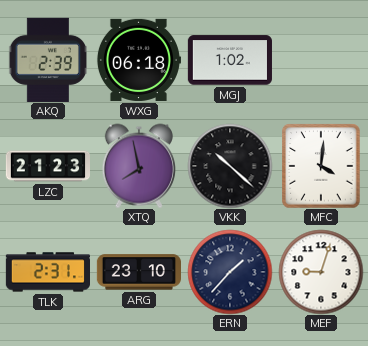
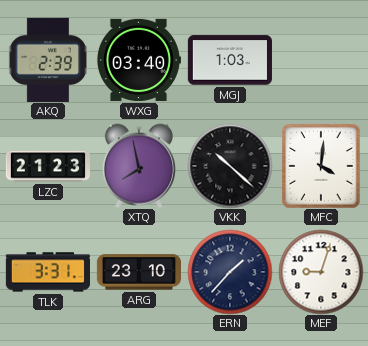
WXG: 06:18 -> 03:40 (139, 60)
MGJ: 1:02 -> 1:03 (230, 60)
TLK: 2:31 -> 3:31 (47, 272)
